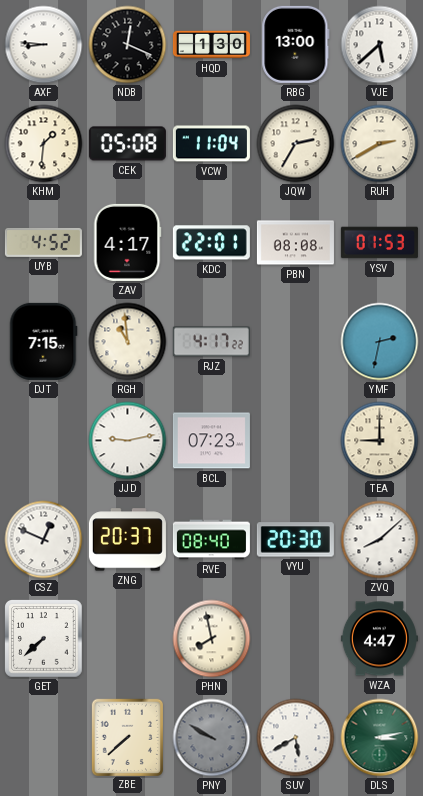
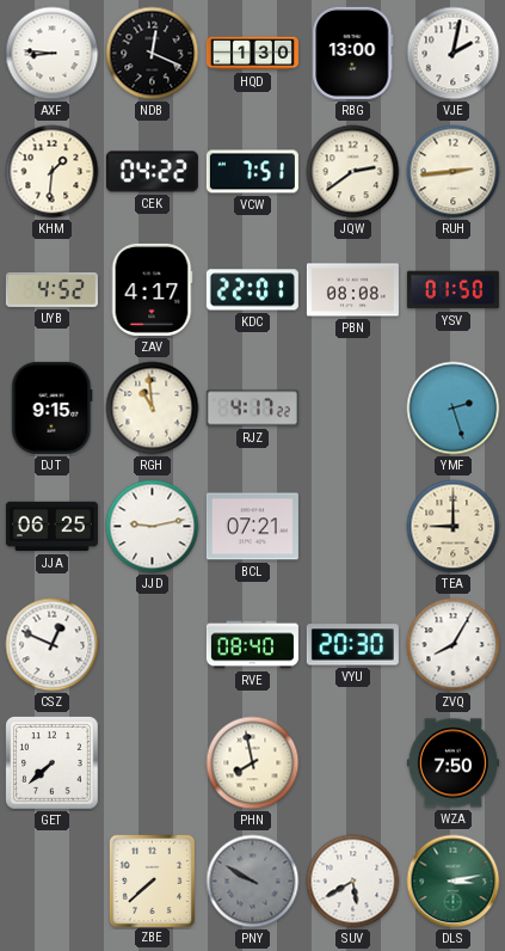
VJE: 5:38 -> 2:02 (454, 54)
CEK: 05:08 -> 04:22 (152, 172)
VCW: 11:04 -> 7:51 (252, 172)
JQW: 2:35 -> 2:39 (353, 172)
RUH: 2:40 -> 2:44 (454, 172)
YSV: 01:53 -> 01:50 (452, 290)
DJT: 7:15 -> 9:15 (53, 407)
YMF: 2:32 -> 2:27 (454, 409)
JJA: none -> 06:25 (51, 527)
BCL: 07:23 -> 07:21 (252, 527)
ZNG: 20:37 -> none (127, 540)
ZVQ: 8:08 -> 8:05 (454, 645)
WZA: 4:47 -> 7:50 (452, 763)
